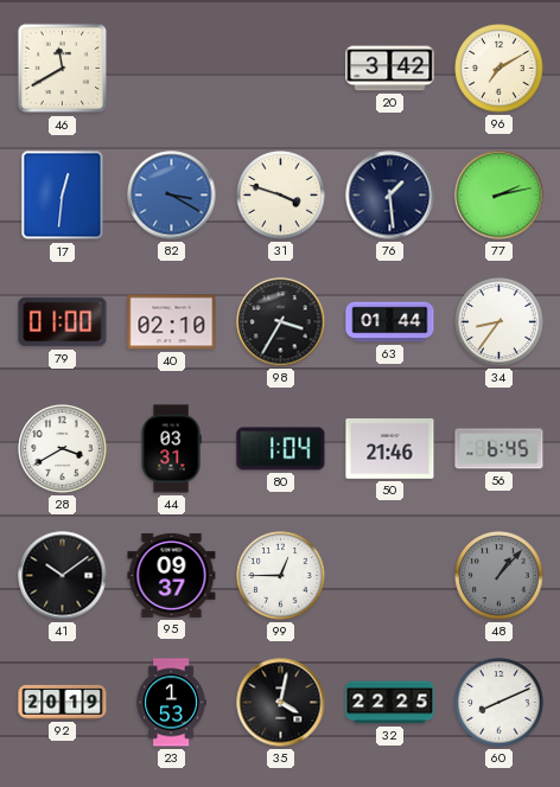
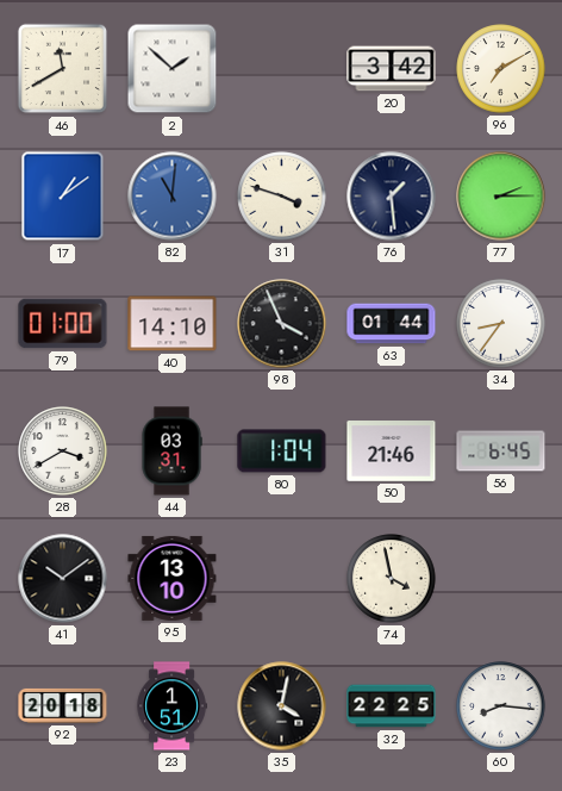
2: none -> 1:52 (173, 69)
17: 12:31 -> 1:09 (63, 197)
82: 3:20 -> 11:01 (173, 197)
77: 2:13 -> 2:15 (501, 197)
40: 02:10 -> 14:10 (173, 324)
98: 3:35 -> 3:56 (282, 324)
95: 09:37 -> 13:10 (173, 578)
99: 12:45 -> none (281, 576)
74: none -> 3:58 (392, 579)
48: 1:07 -> none (499, 576)
92: 20:19 -> 20:18 (63, 705)
23: 1:53 -> 1:51 (171, 706)
60: 8:11 -> 8:16 (501, 706)
